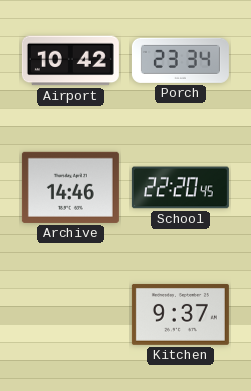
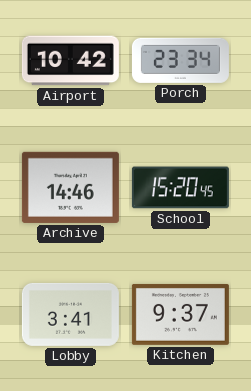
School: 22:20 -> 15:20 (180, 188)
Lobby: none -> 3:41 (70, 314)
